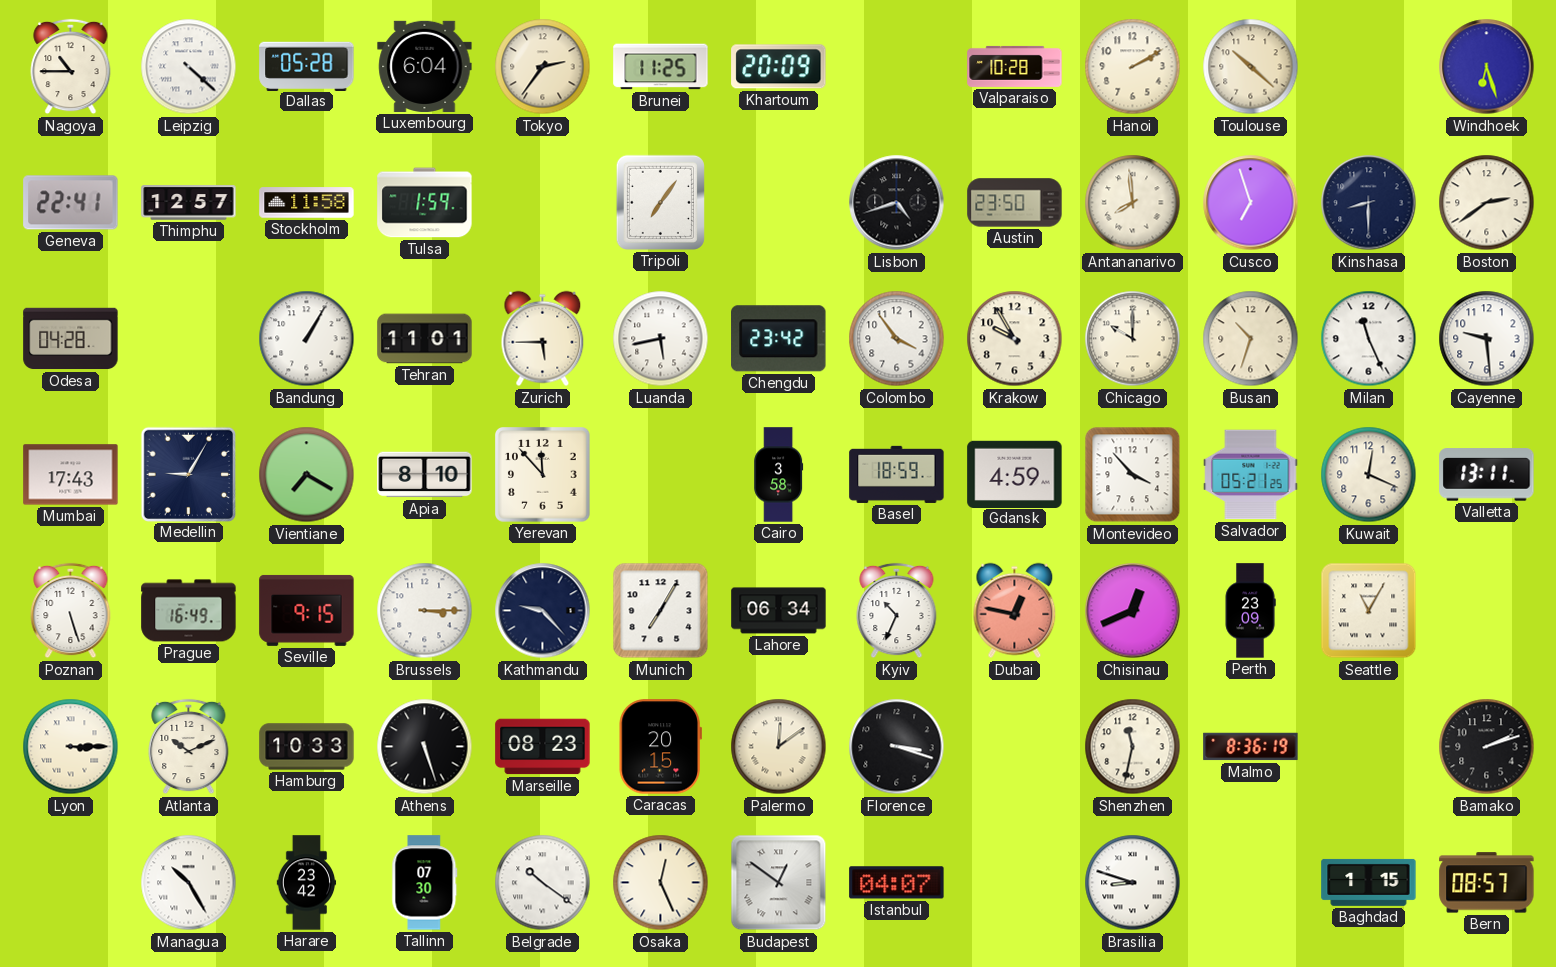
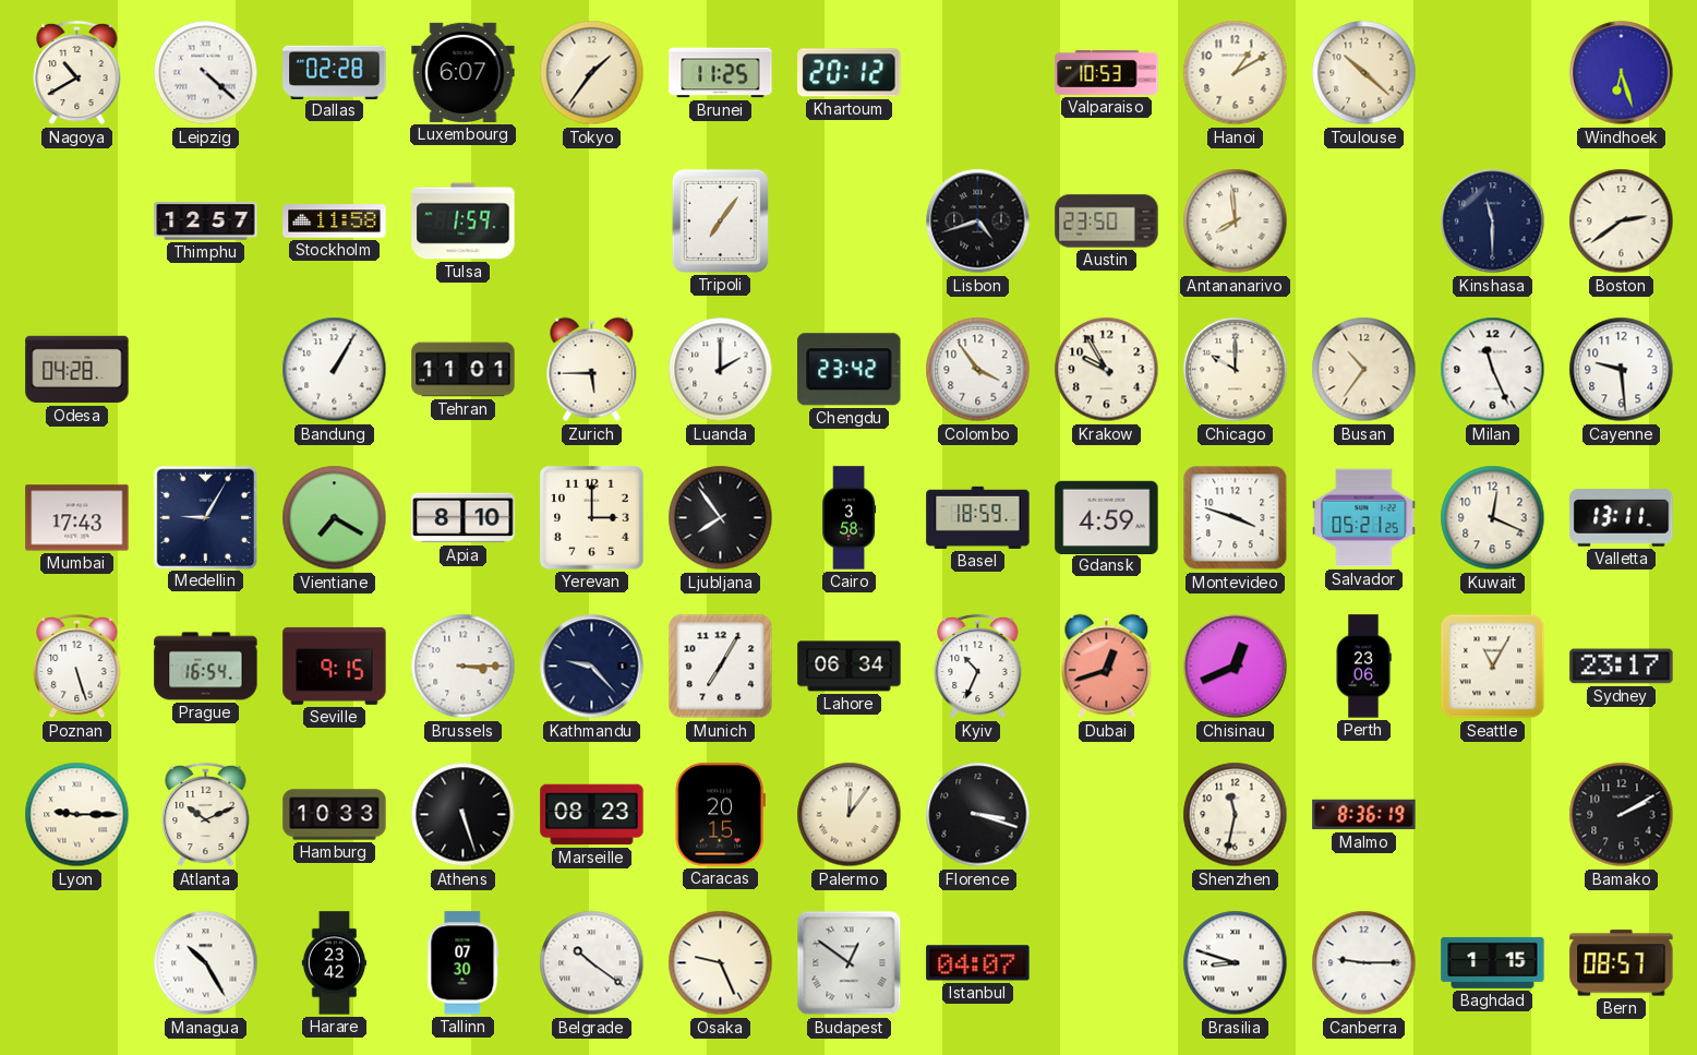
Nagoya: 10:45 -> 10:40 (77, 73)
Dallas: 05:28 -> 02:28 (335, 72)
Luxembourg: 6:04 -> 6:07 (464, 72)
Tokyo: 2:36 -> 1:36 (592, 73)
Khartoum: 20:09 -> 20:12 (850, 73)
Valparaiso: 10:28 -> 10:53 (1107, 72)
Hanoi: 2:10 -> 1:10 (1236, 73)
Geneva: 22:41 -> none (71, 203)
Cusco: 6:57 -> none (1251, 203)
Kinshasa: 8:30 -> 11:30 (1493, 221)
Luanda: 5:43 -> 2:00 (721, 370)
Busan: 10:33 -> 10:36 (1364, 370)
Yerevan: 11:53 -> 3:00 (592, 518)
Ljubljana: none -> 7:54 (721, 518)
Montevideo: 3:53 -> 3:48 (1236, 518)
Prague: 16:49 -> 16:54 (206, 667)
Dubai: 12:47 -> 12:42 (1107, 667)
Perth: 23:09 -> 23:06 (1363, 667)
Sydney: none -> 23:17 (1622, 667)
Lyon: 3:15 -> 9:15 (77, 815)
Palermo: 12:09 -> 12:06 (850, 815)
Bamako: 2:12 -> 2:10 (1622, 815)
Osaka: 12:26 -> 9:26 (721, 963)
Canberra: none -> 9:15 (1364, 963)
